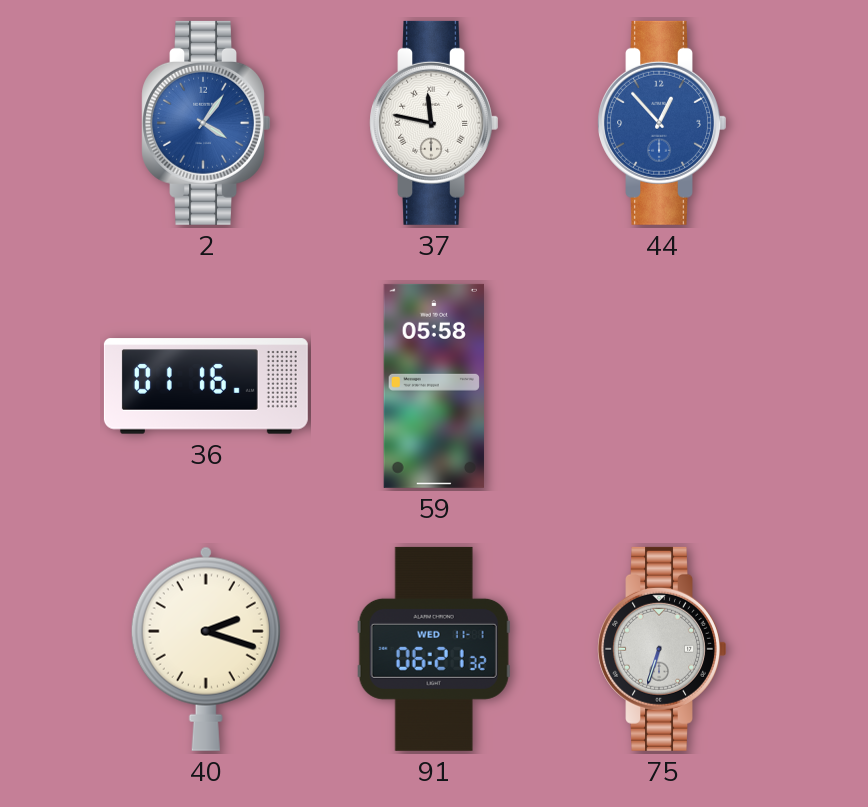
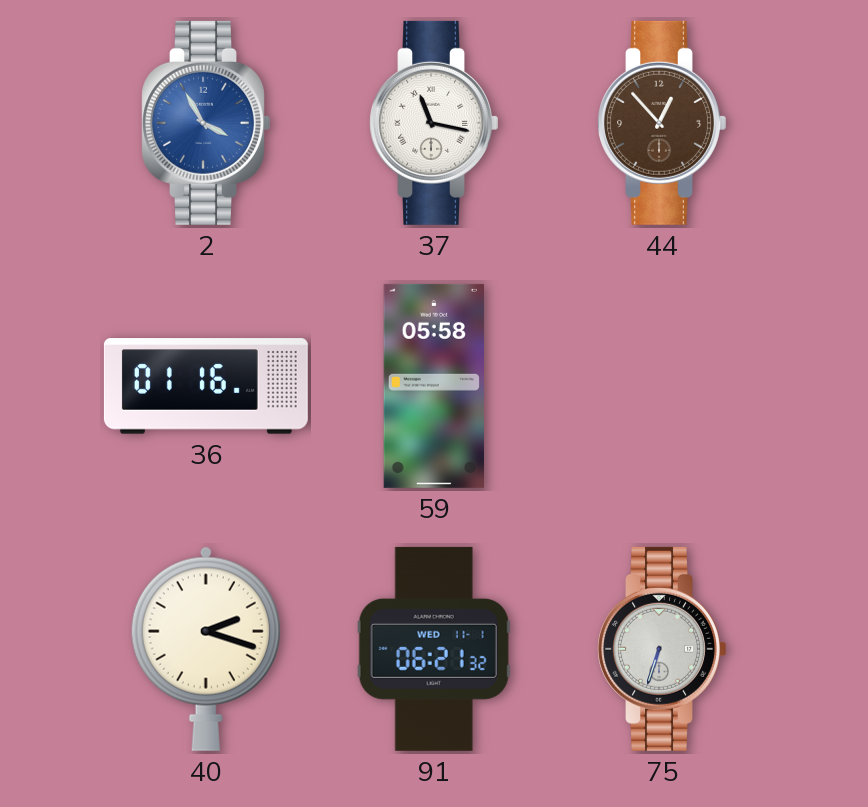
2: 4:06 -> 3:55 (206, 123)
37: 11:47 -> 11:17 (434, 123)
44 dial: blue -> brown (662, 123)
